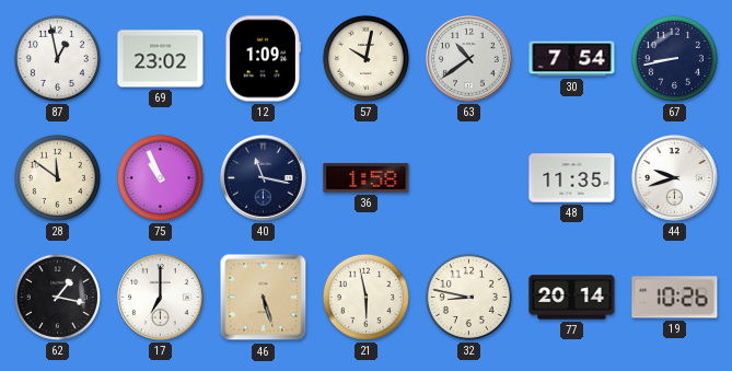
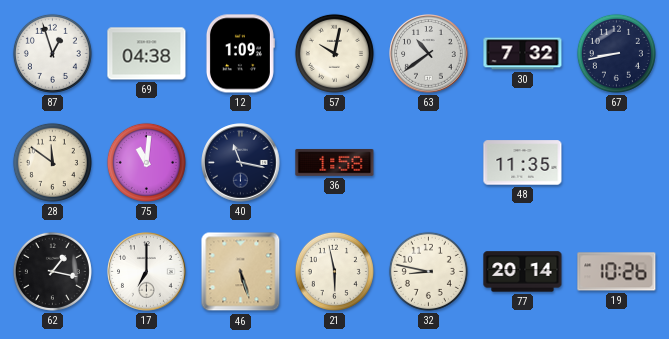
87: 12:58 -> 12:57 (52, 53)
69: 23:02 -> 04:38 (147, 54)
30: 7:54 -> 7:32 (523, 54)
75: 10:56 -> 11:01 (146, 162)
44: 9:42 -> none (675, 178)
